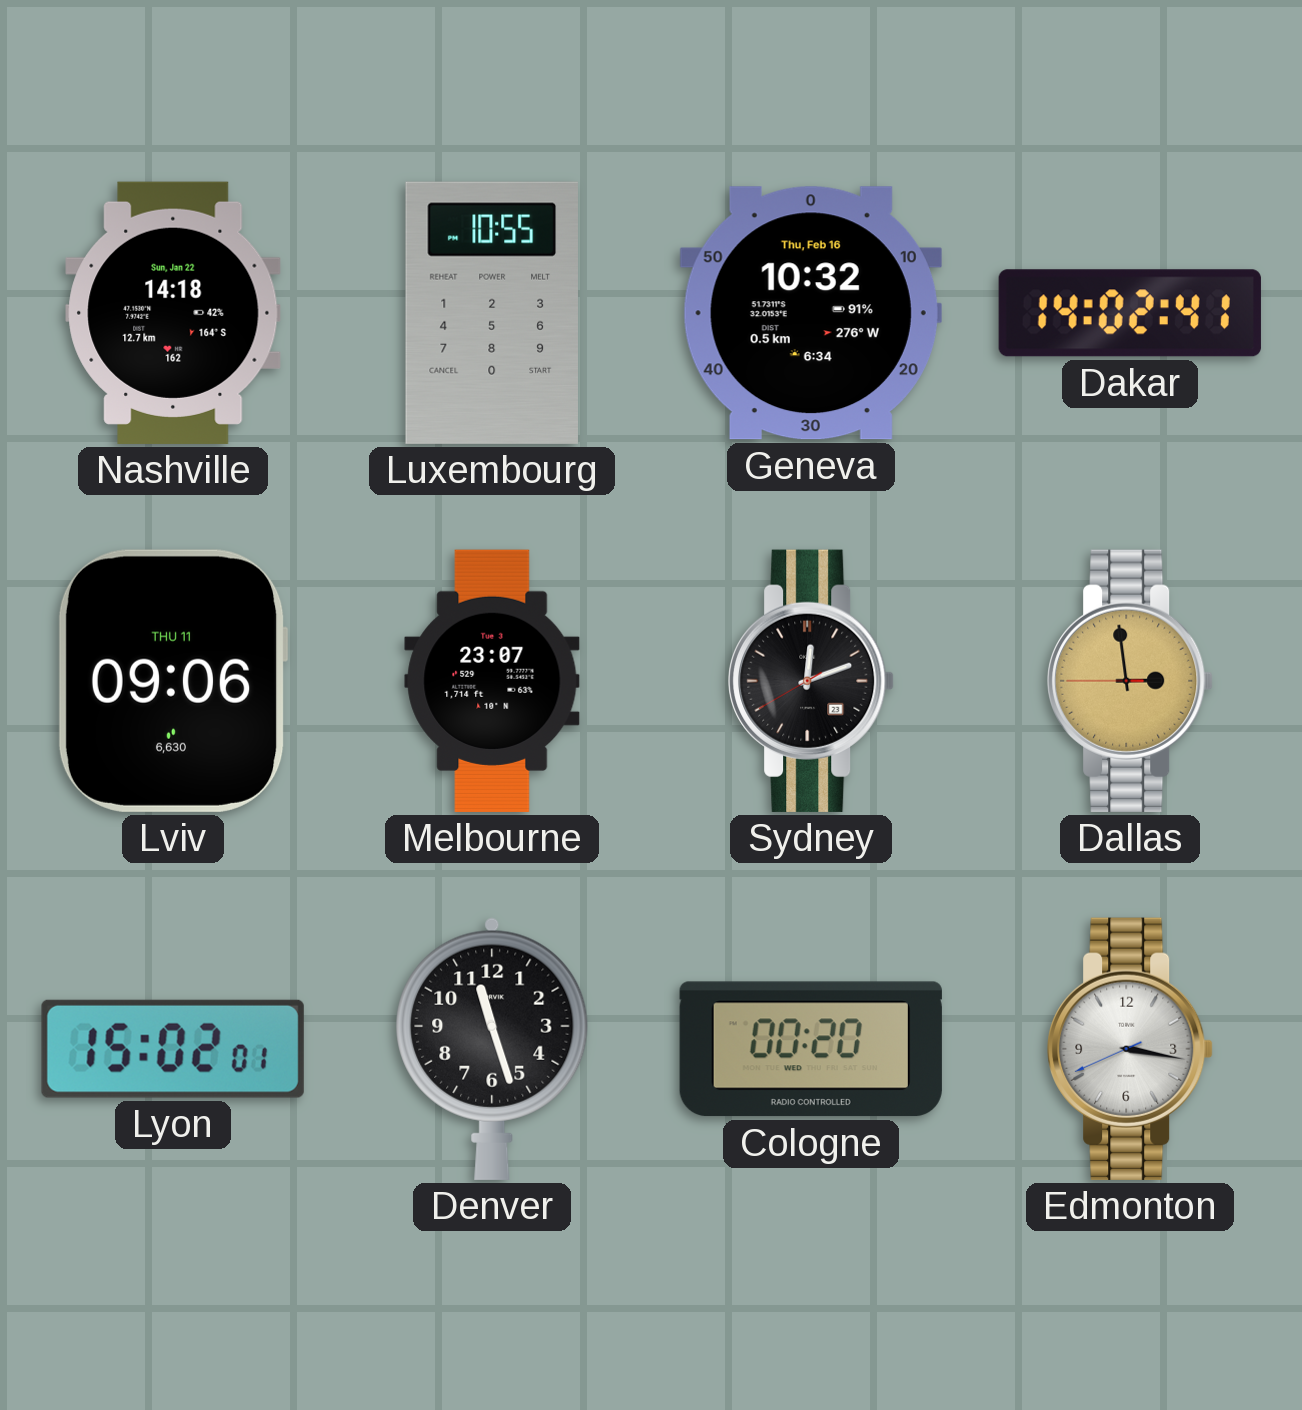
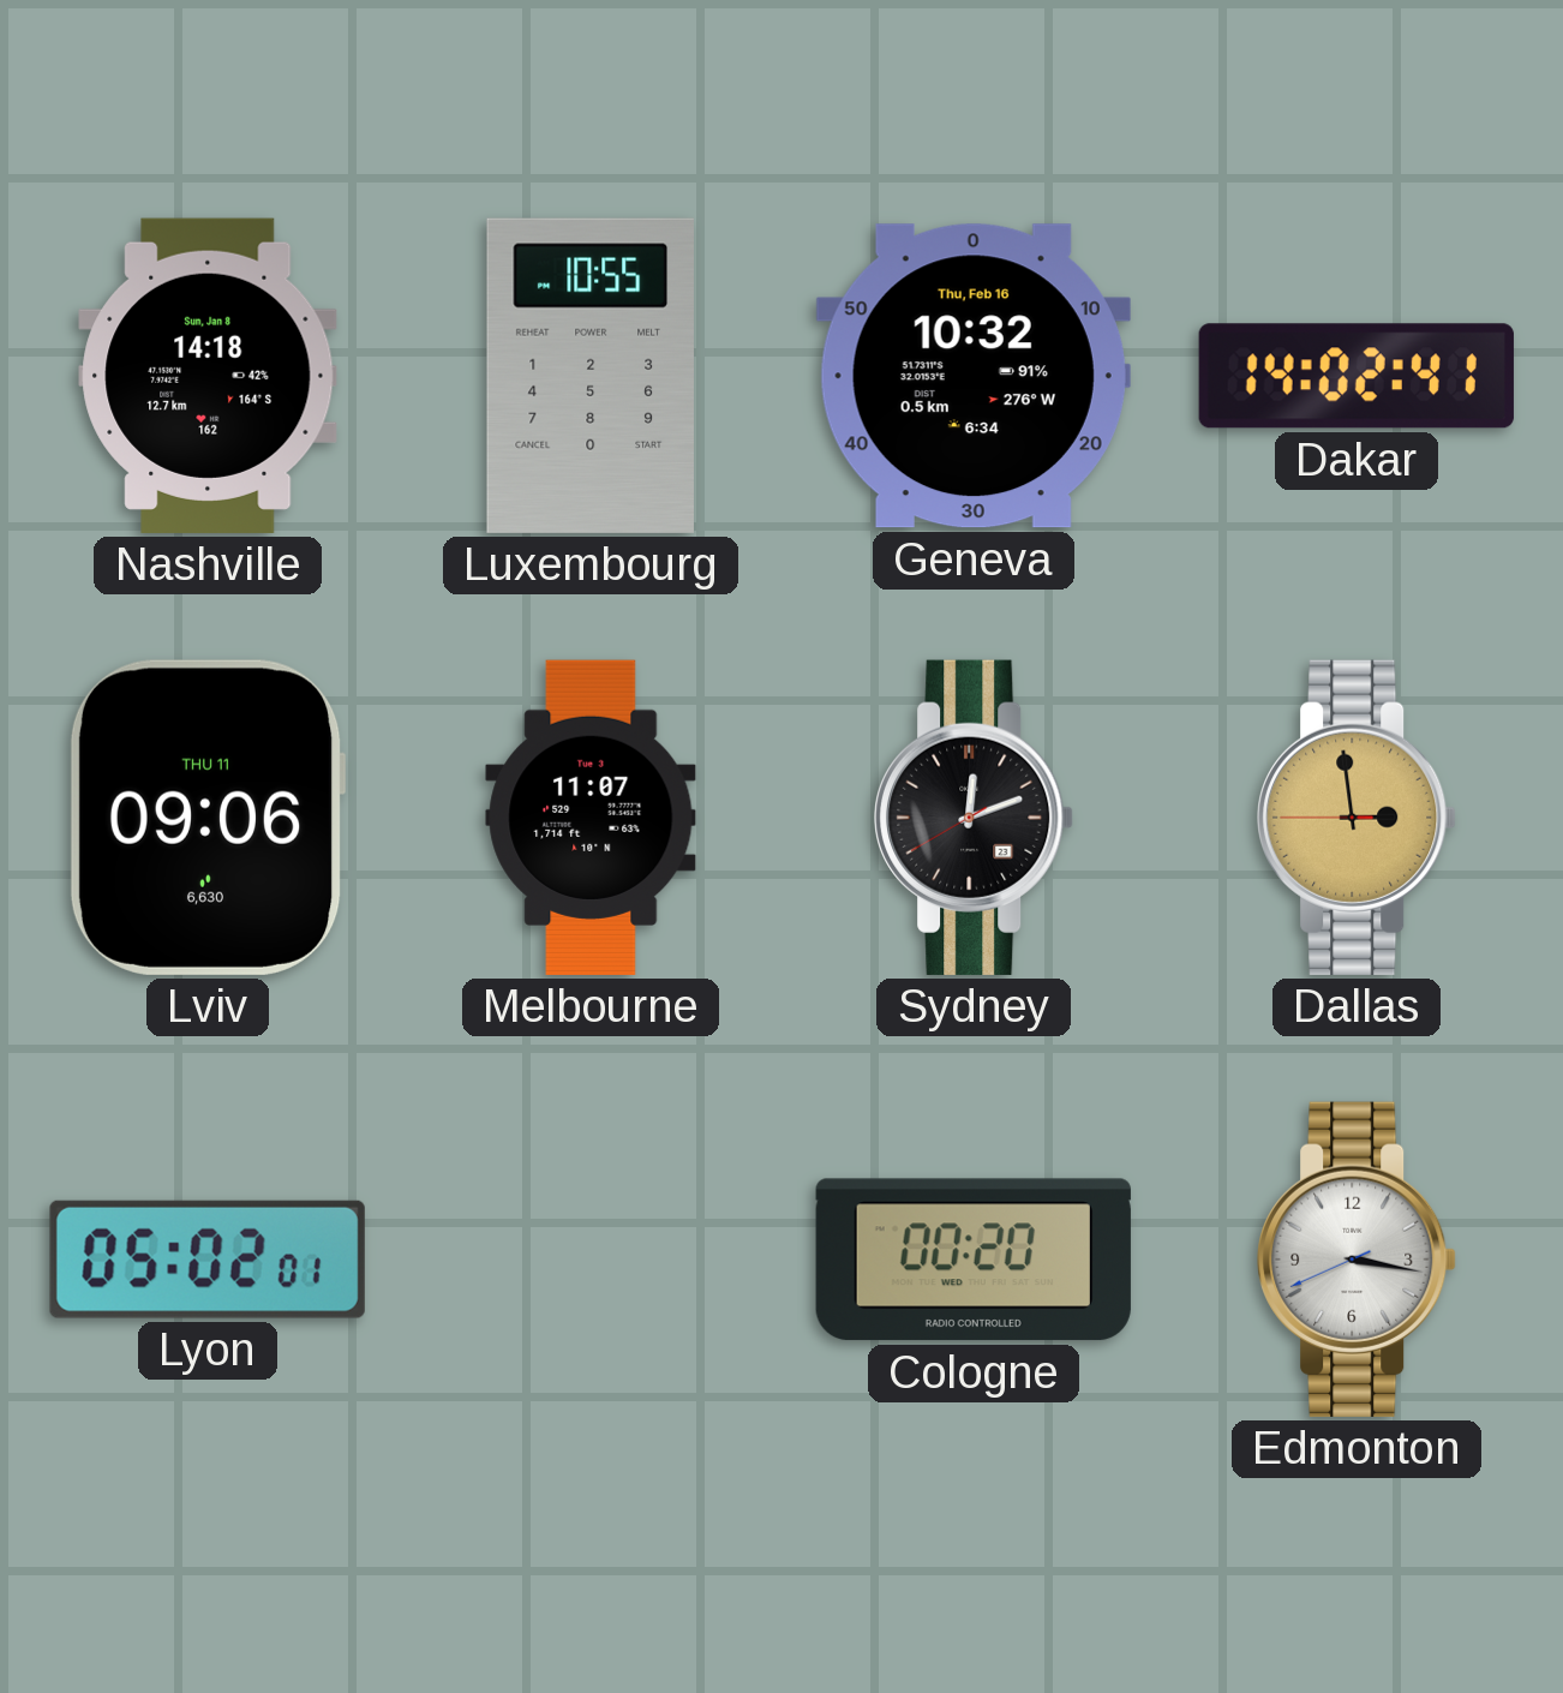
Nashville date: Sun, Jan 22 -> Sun, Jan 8 (208, 376)
Melbourne: 23:07 -> 11:07 (591, 818)
Lyon: 15:02 -> 05:02 (208, 1260)
Denver: 11:27 -> none (492, 1049)
